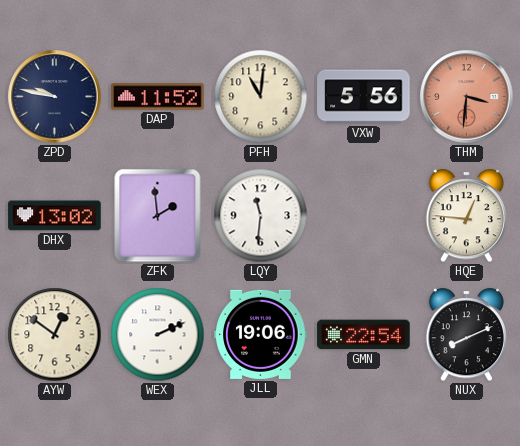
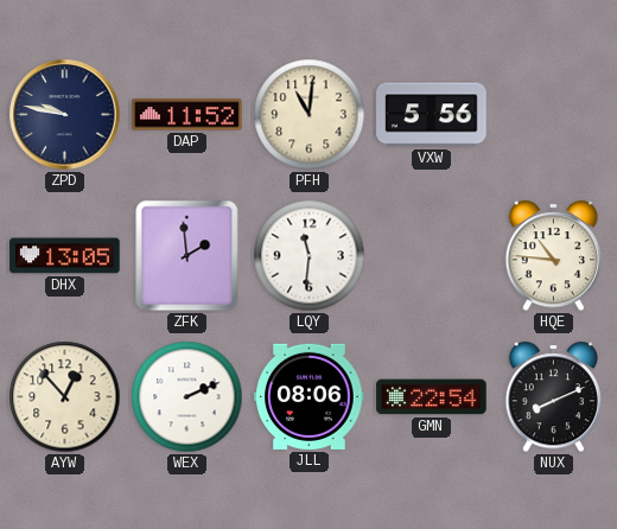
THM: 3:31 -> none (467, 97)
DHX: 13:02 -> 13:05 (65, 256)
HQE: 12:46 -> 10:46 (553, 256)
AYW: 12:51 -> 12:53 (65, 397)
JLL: 19:06 -> 08:06 (310, 396)
